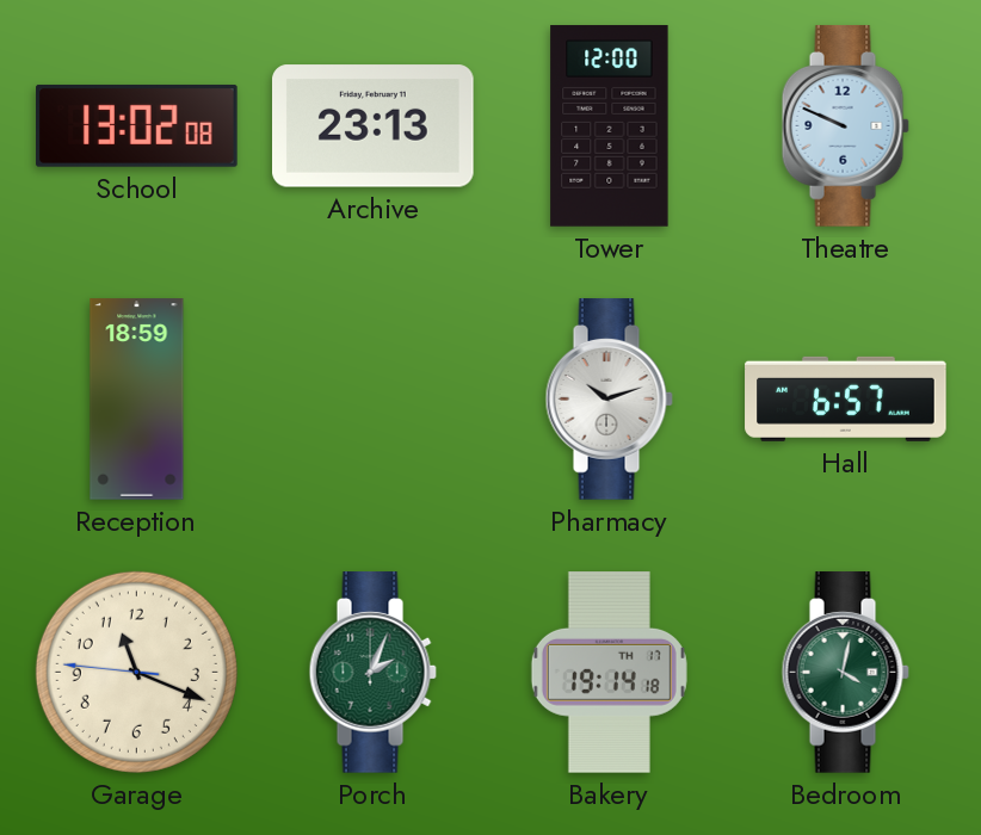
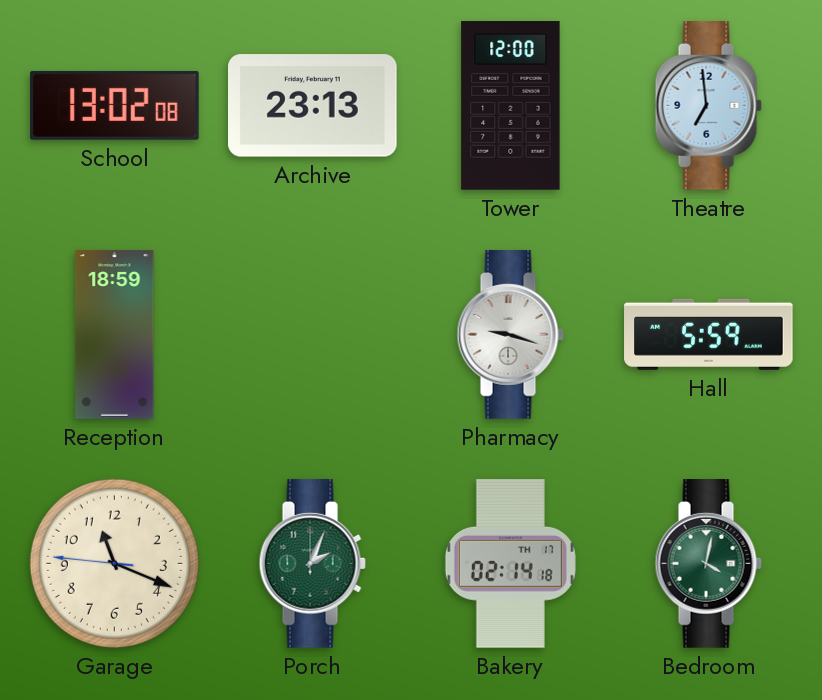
Theatre: 9:49 -> 6:59 (708, 106)
Pharmacy: 10:12 -> 9:18 (510, 335)
Hall: 6:57 -> 5:59 (709, 334)
Bakery: 19:14 -> 02:14 (510, 564)
